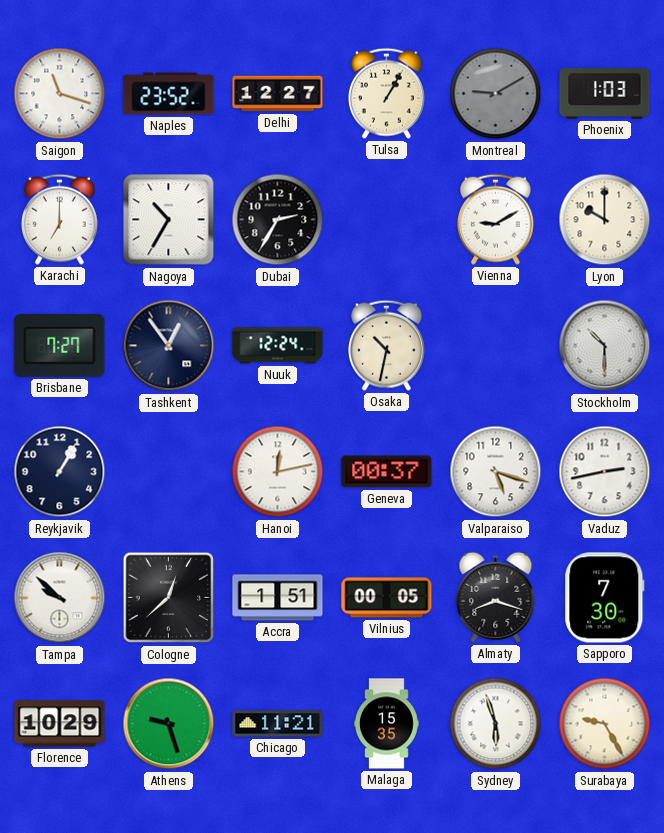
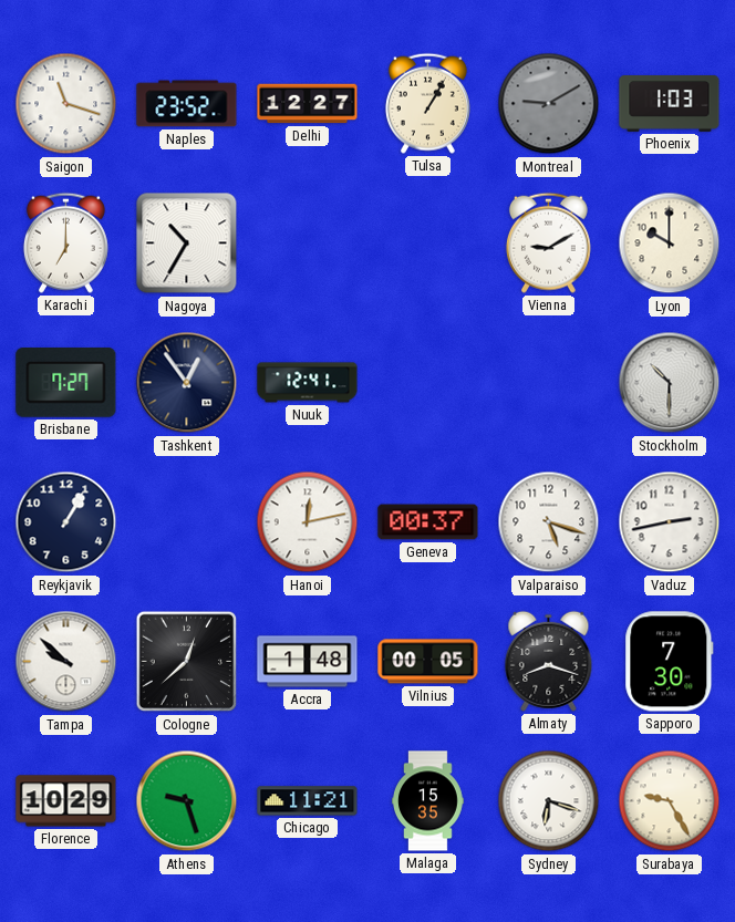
Dubai: 2:35 -> none (278, 220)
Nuuk: 12:24 -> 12:41 (308, 383)
Osaka: 10:32 -> none (386, 345)
Accra: 1:51 -> 1:48 (308, 662)
Sydney: 5:57 -> 6:18 (549, 801)
